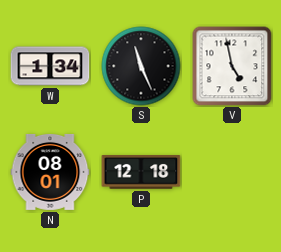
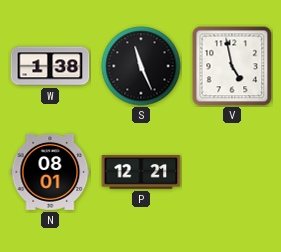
W: 1:34 -> 1:38 (50, 66)
P: 12:18 -> 12:21 (141, 172)
